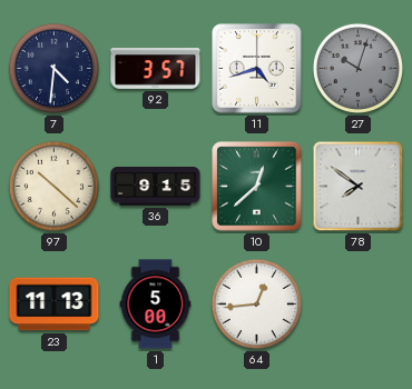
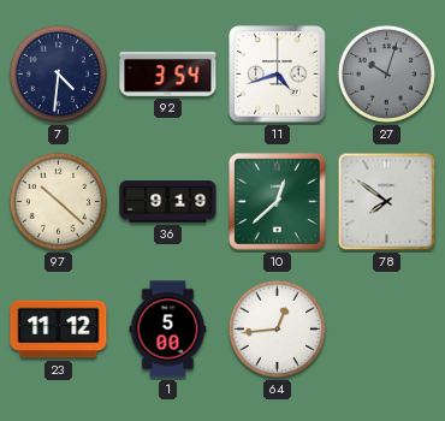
92: 3:57 -> 3:54 (168, 73)
36: 9:15 -> 9:19 (168, 202)
23: 11:13 -> 11:12 (59, 330)
